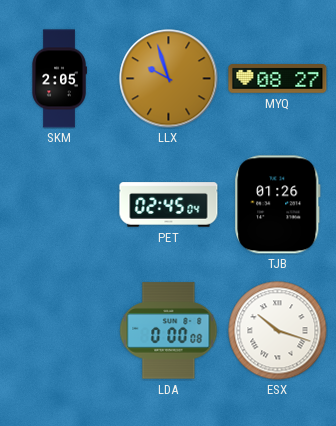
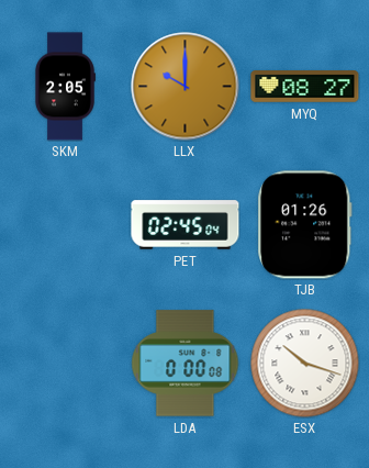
LLX: 9:57 -> 10:00 (186, 87)
